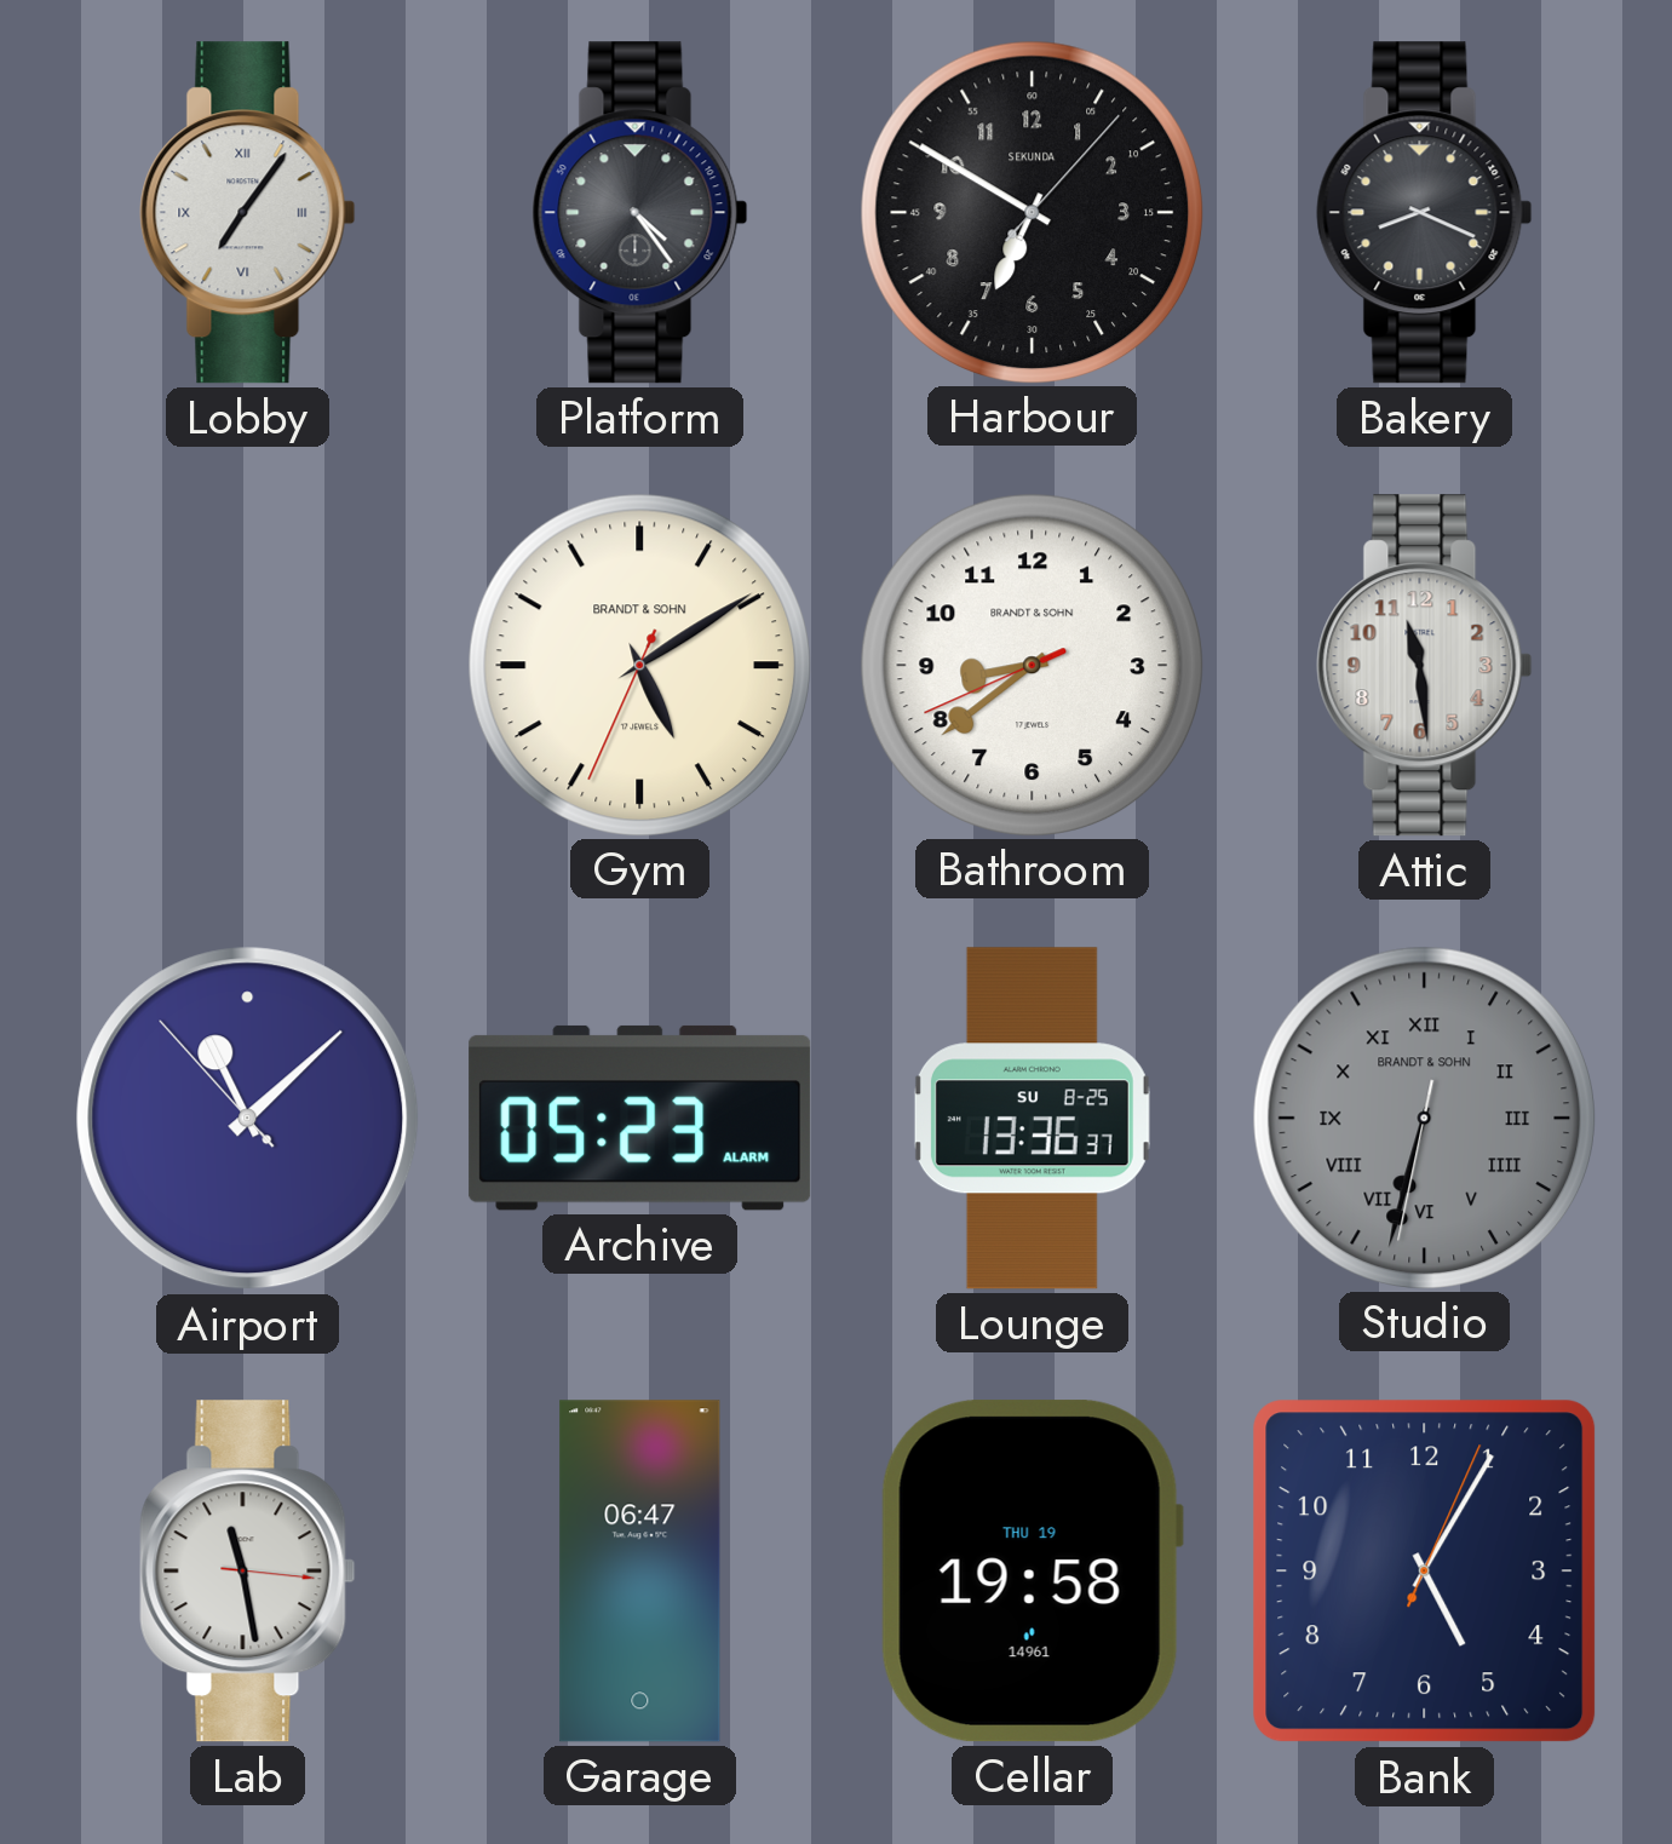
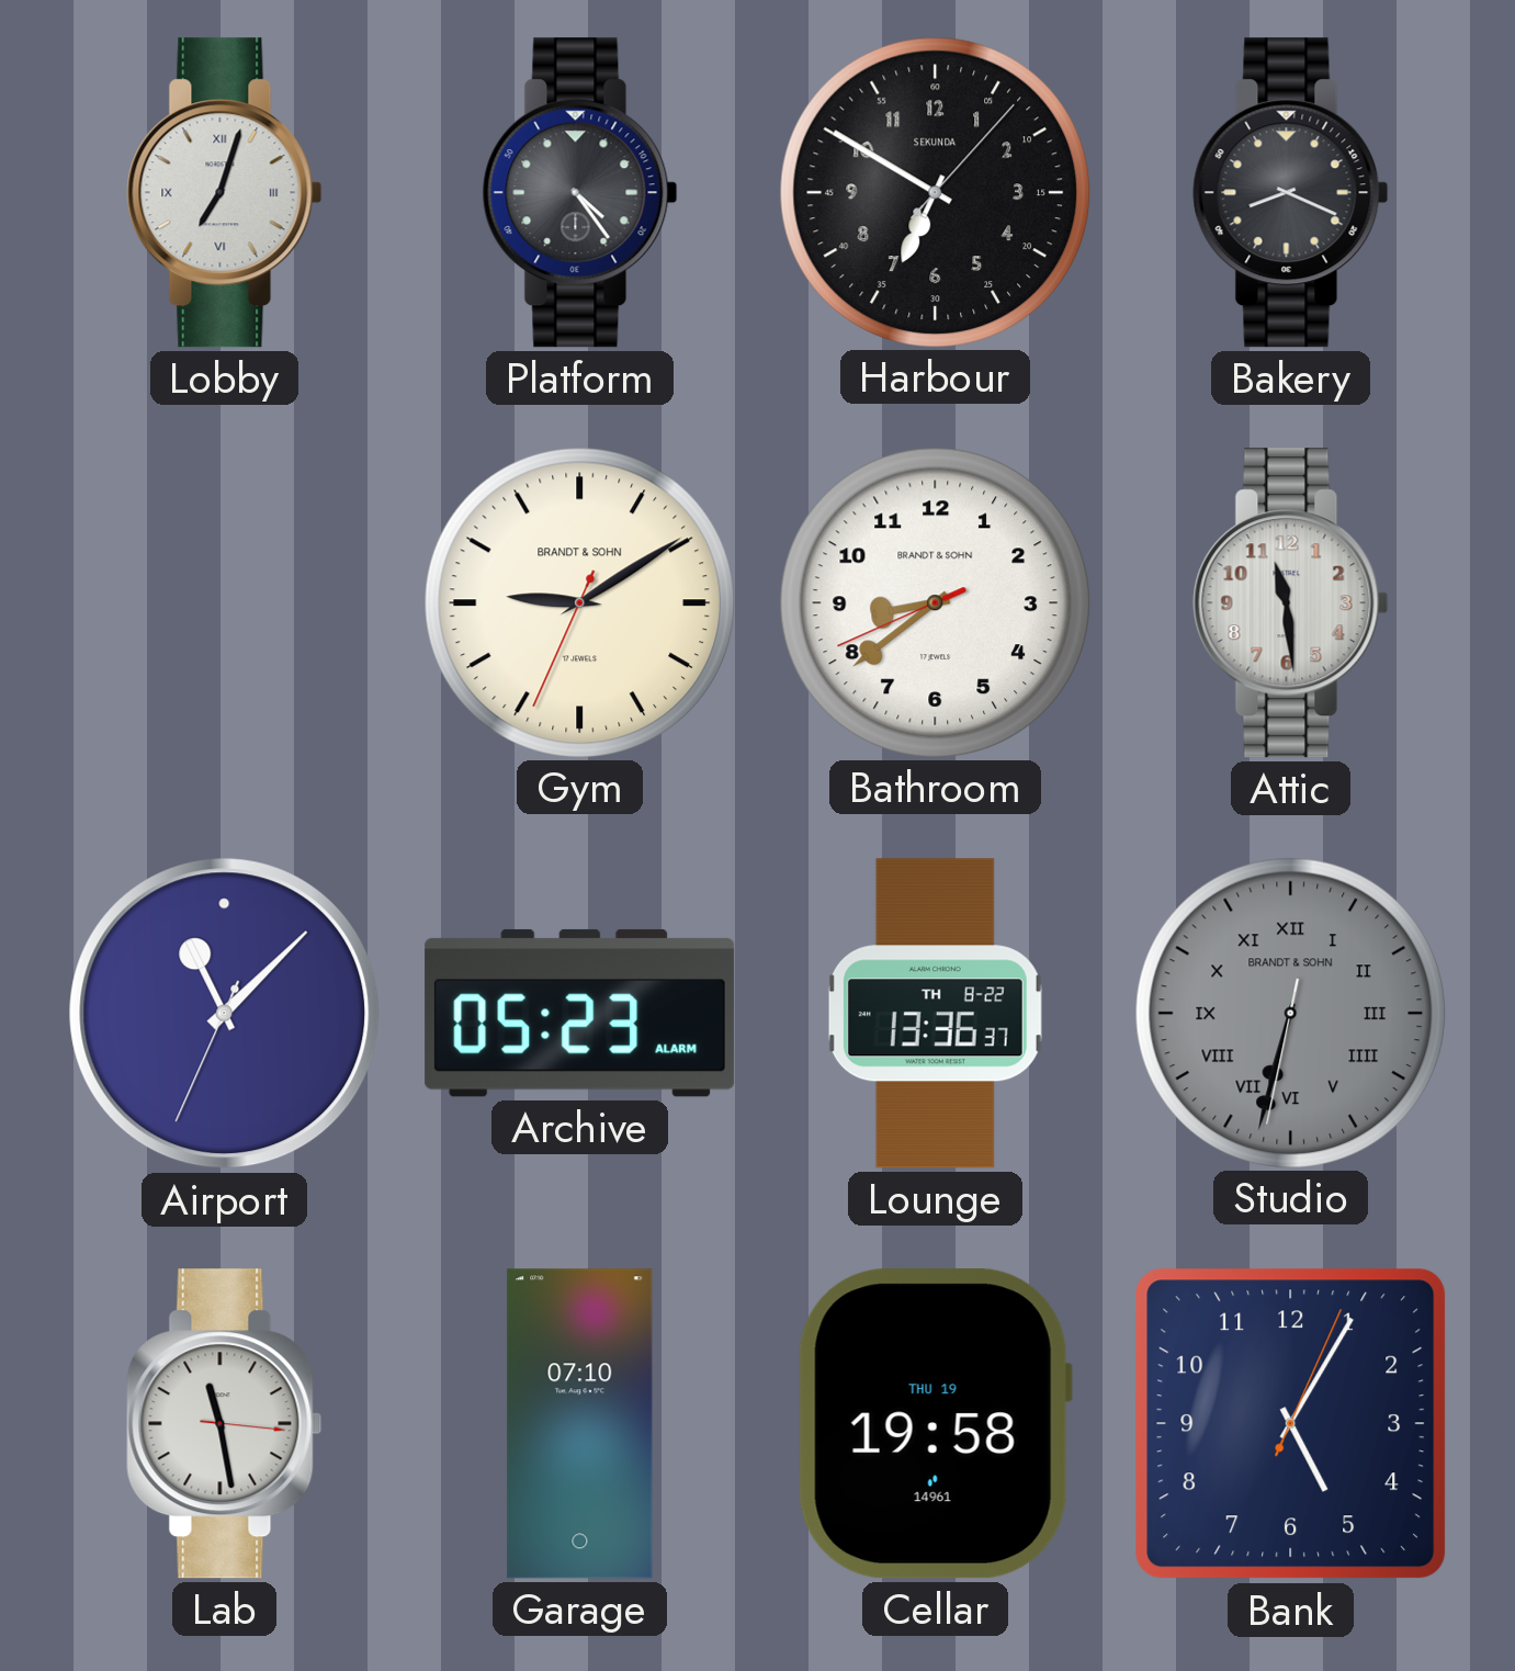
Lobby: 7:06 -> 7:03 (225, 193)
Gym: 5:09 -> 9:09 (579, 602)
Airport: 11:07:53 -> 11:07:34 (225, 1014)
Lounge date: SU 8-25 -> TH 8-22 (935, 1014)
Garage: 06:47 -> 07:10 (580, 1424)
